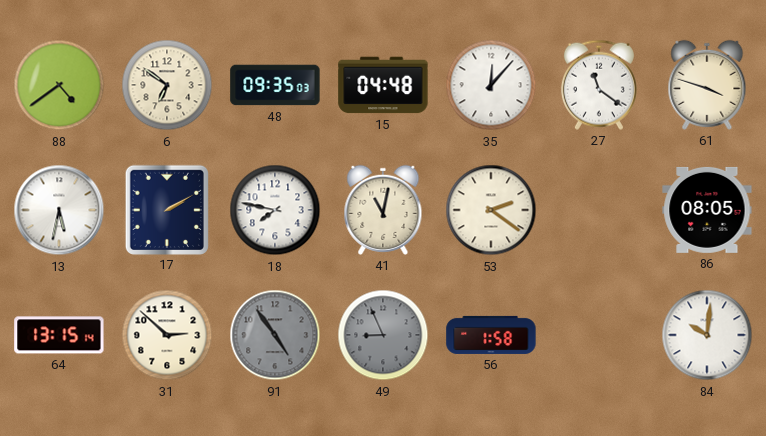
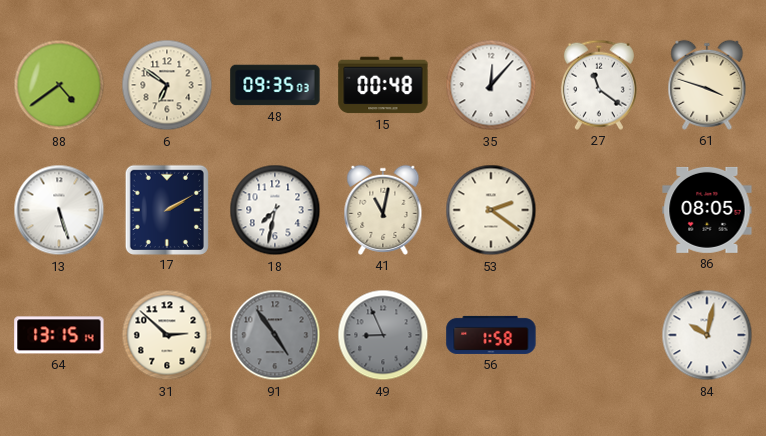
15: 04:48 -> 00:48 (383, 85)
13: 5:32 -> 5:27 (59, 210)
18: 7:47 -> 7:32 (275, 210)
84: 10:01 -> 10:02 (707, 335)
